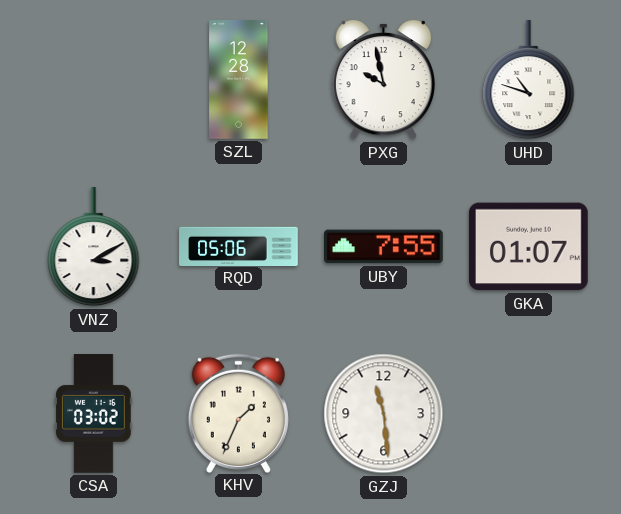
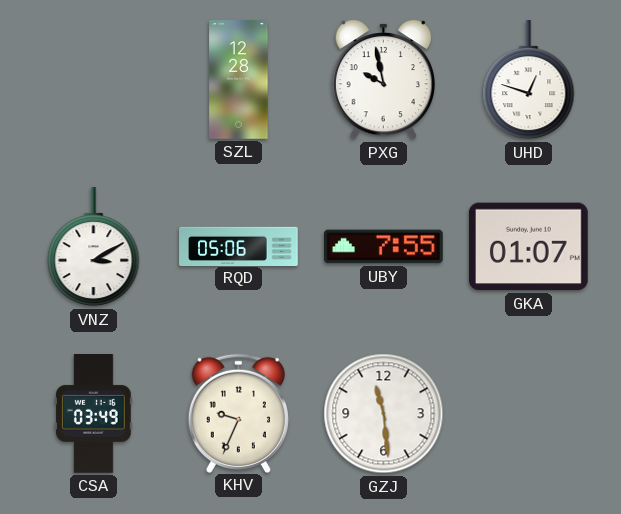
UHD: 10:48 -> 12:48 (529, 81)
CSA: 03:02 -> 03:49 (94, 414)
KHV: 1:34 -> 9:34 (238, 413)
